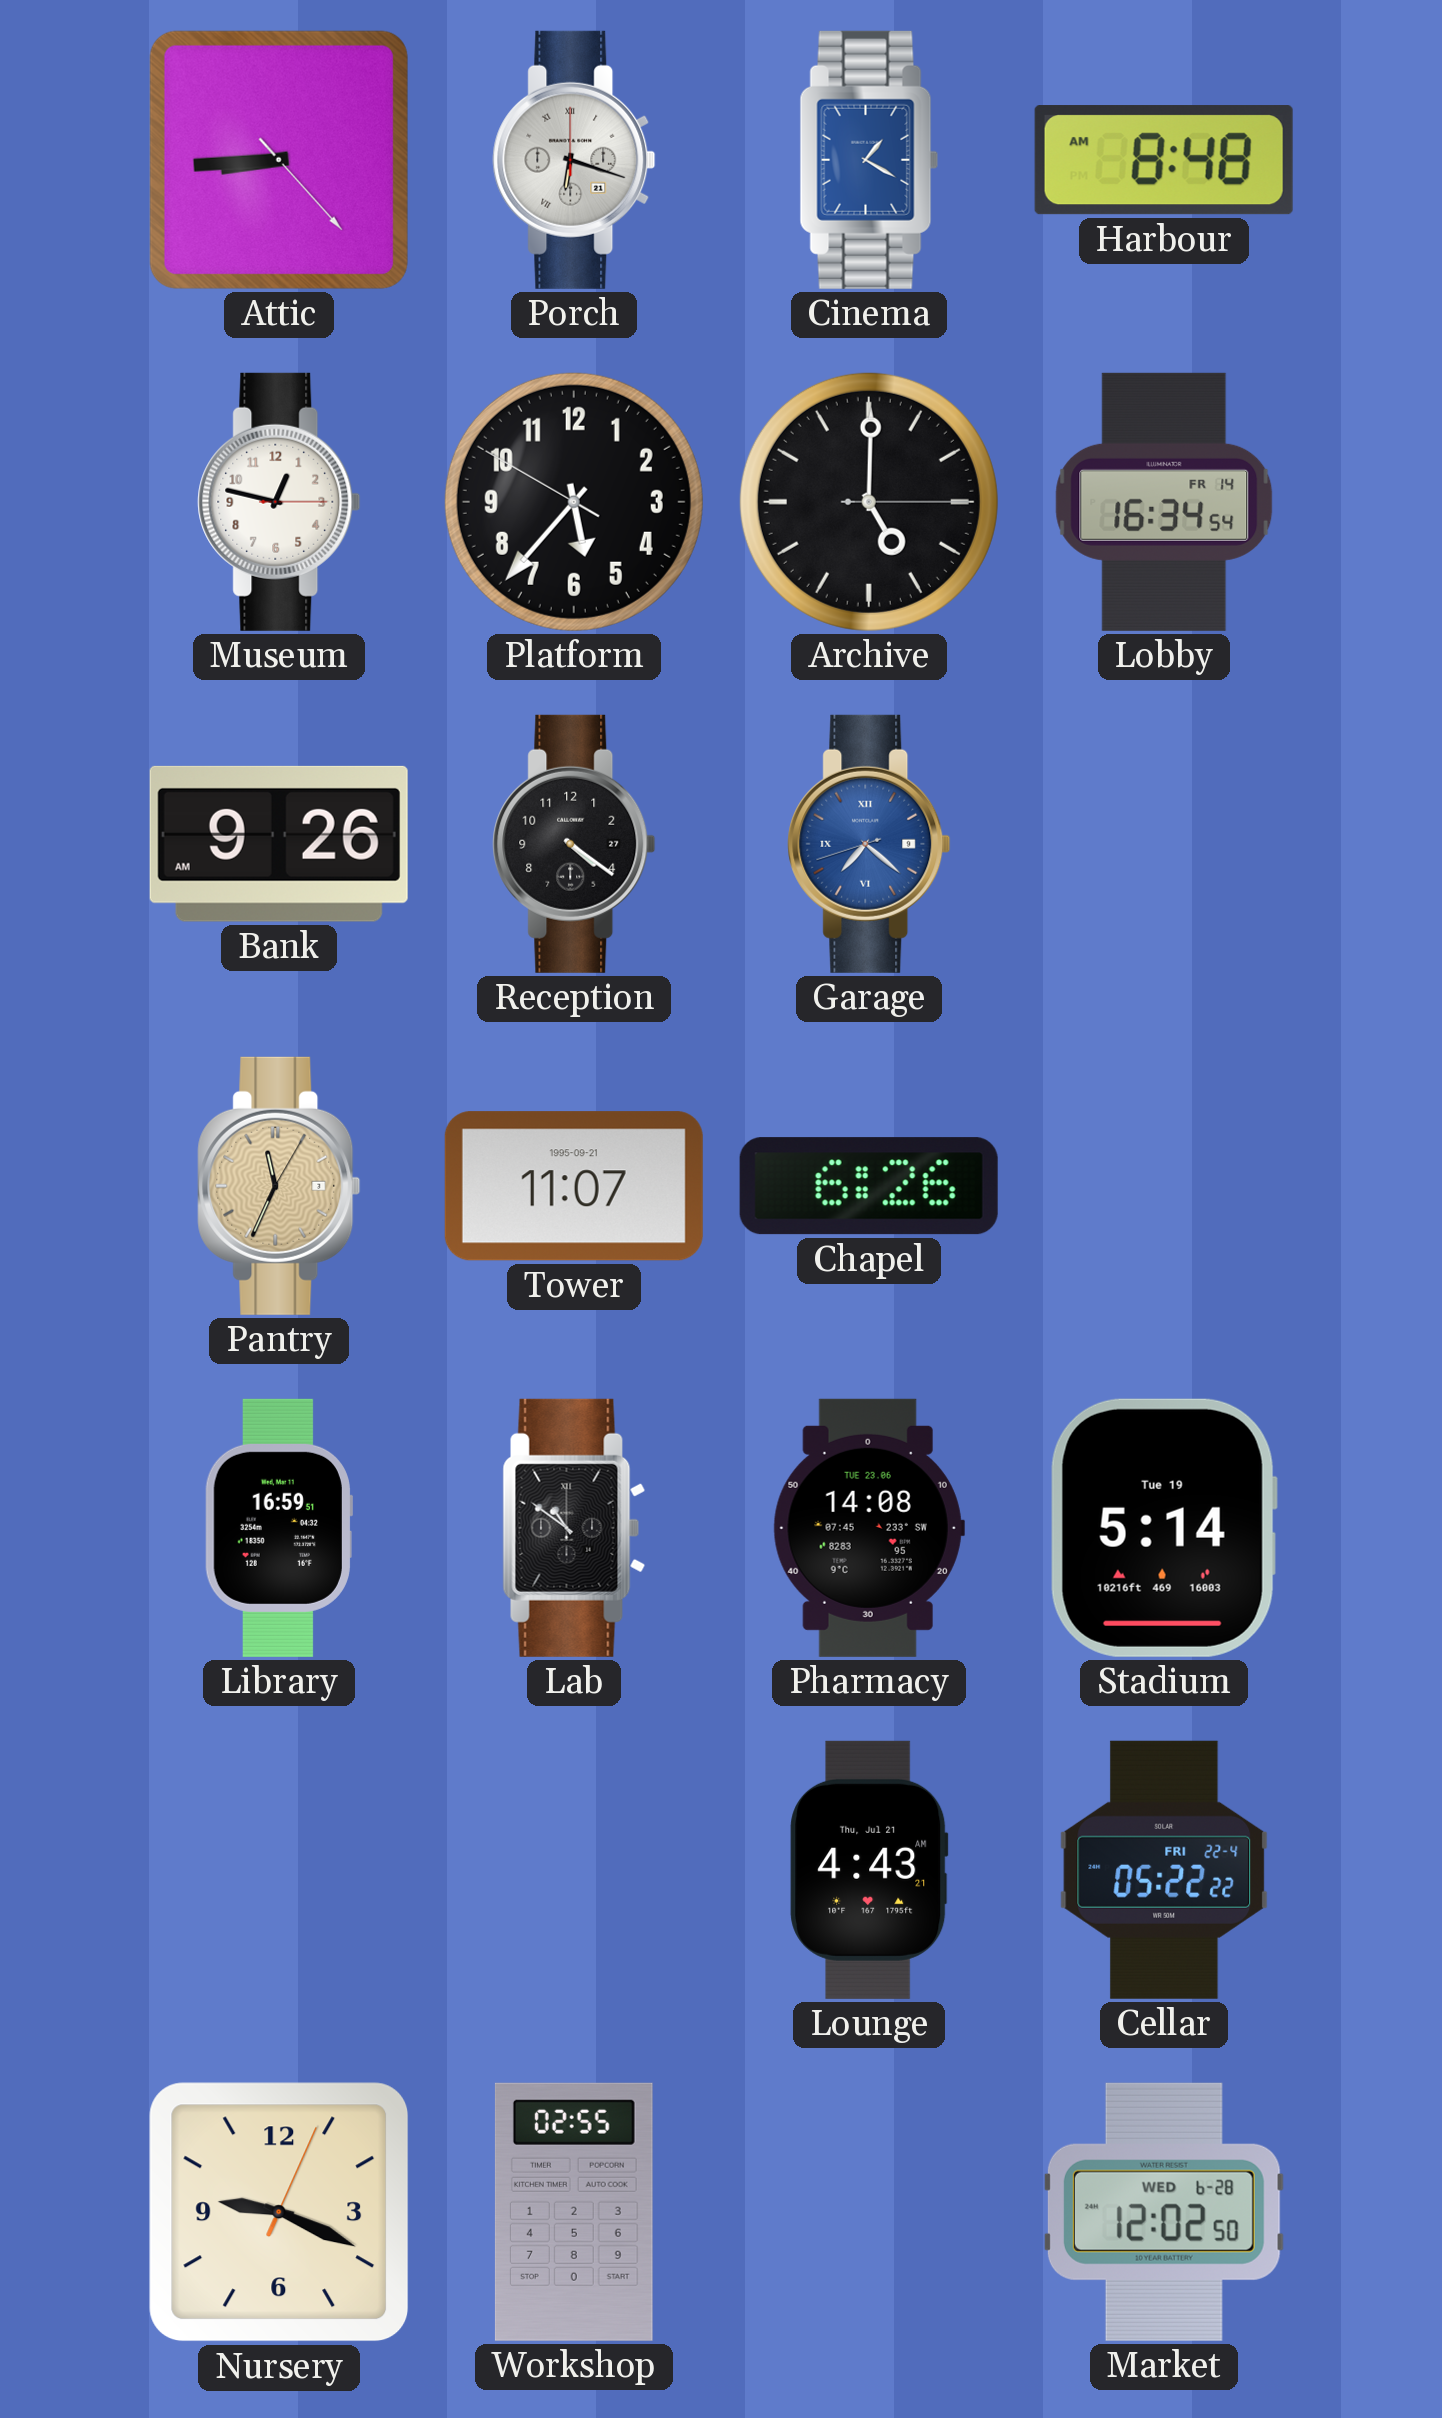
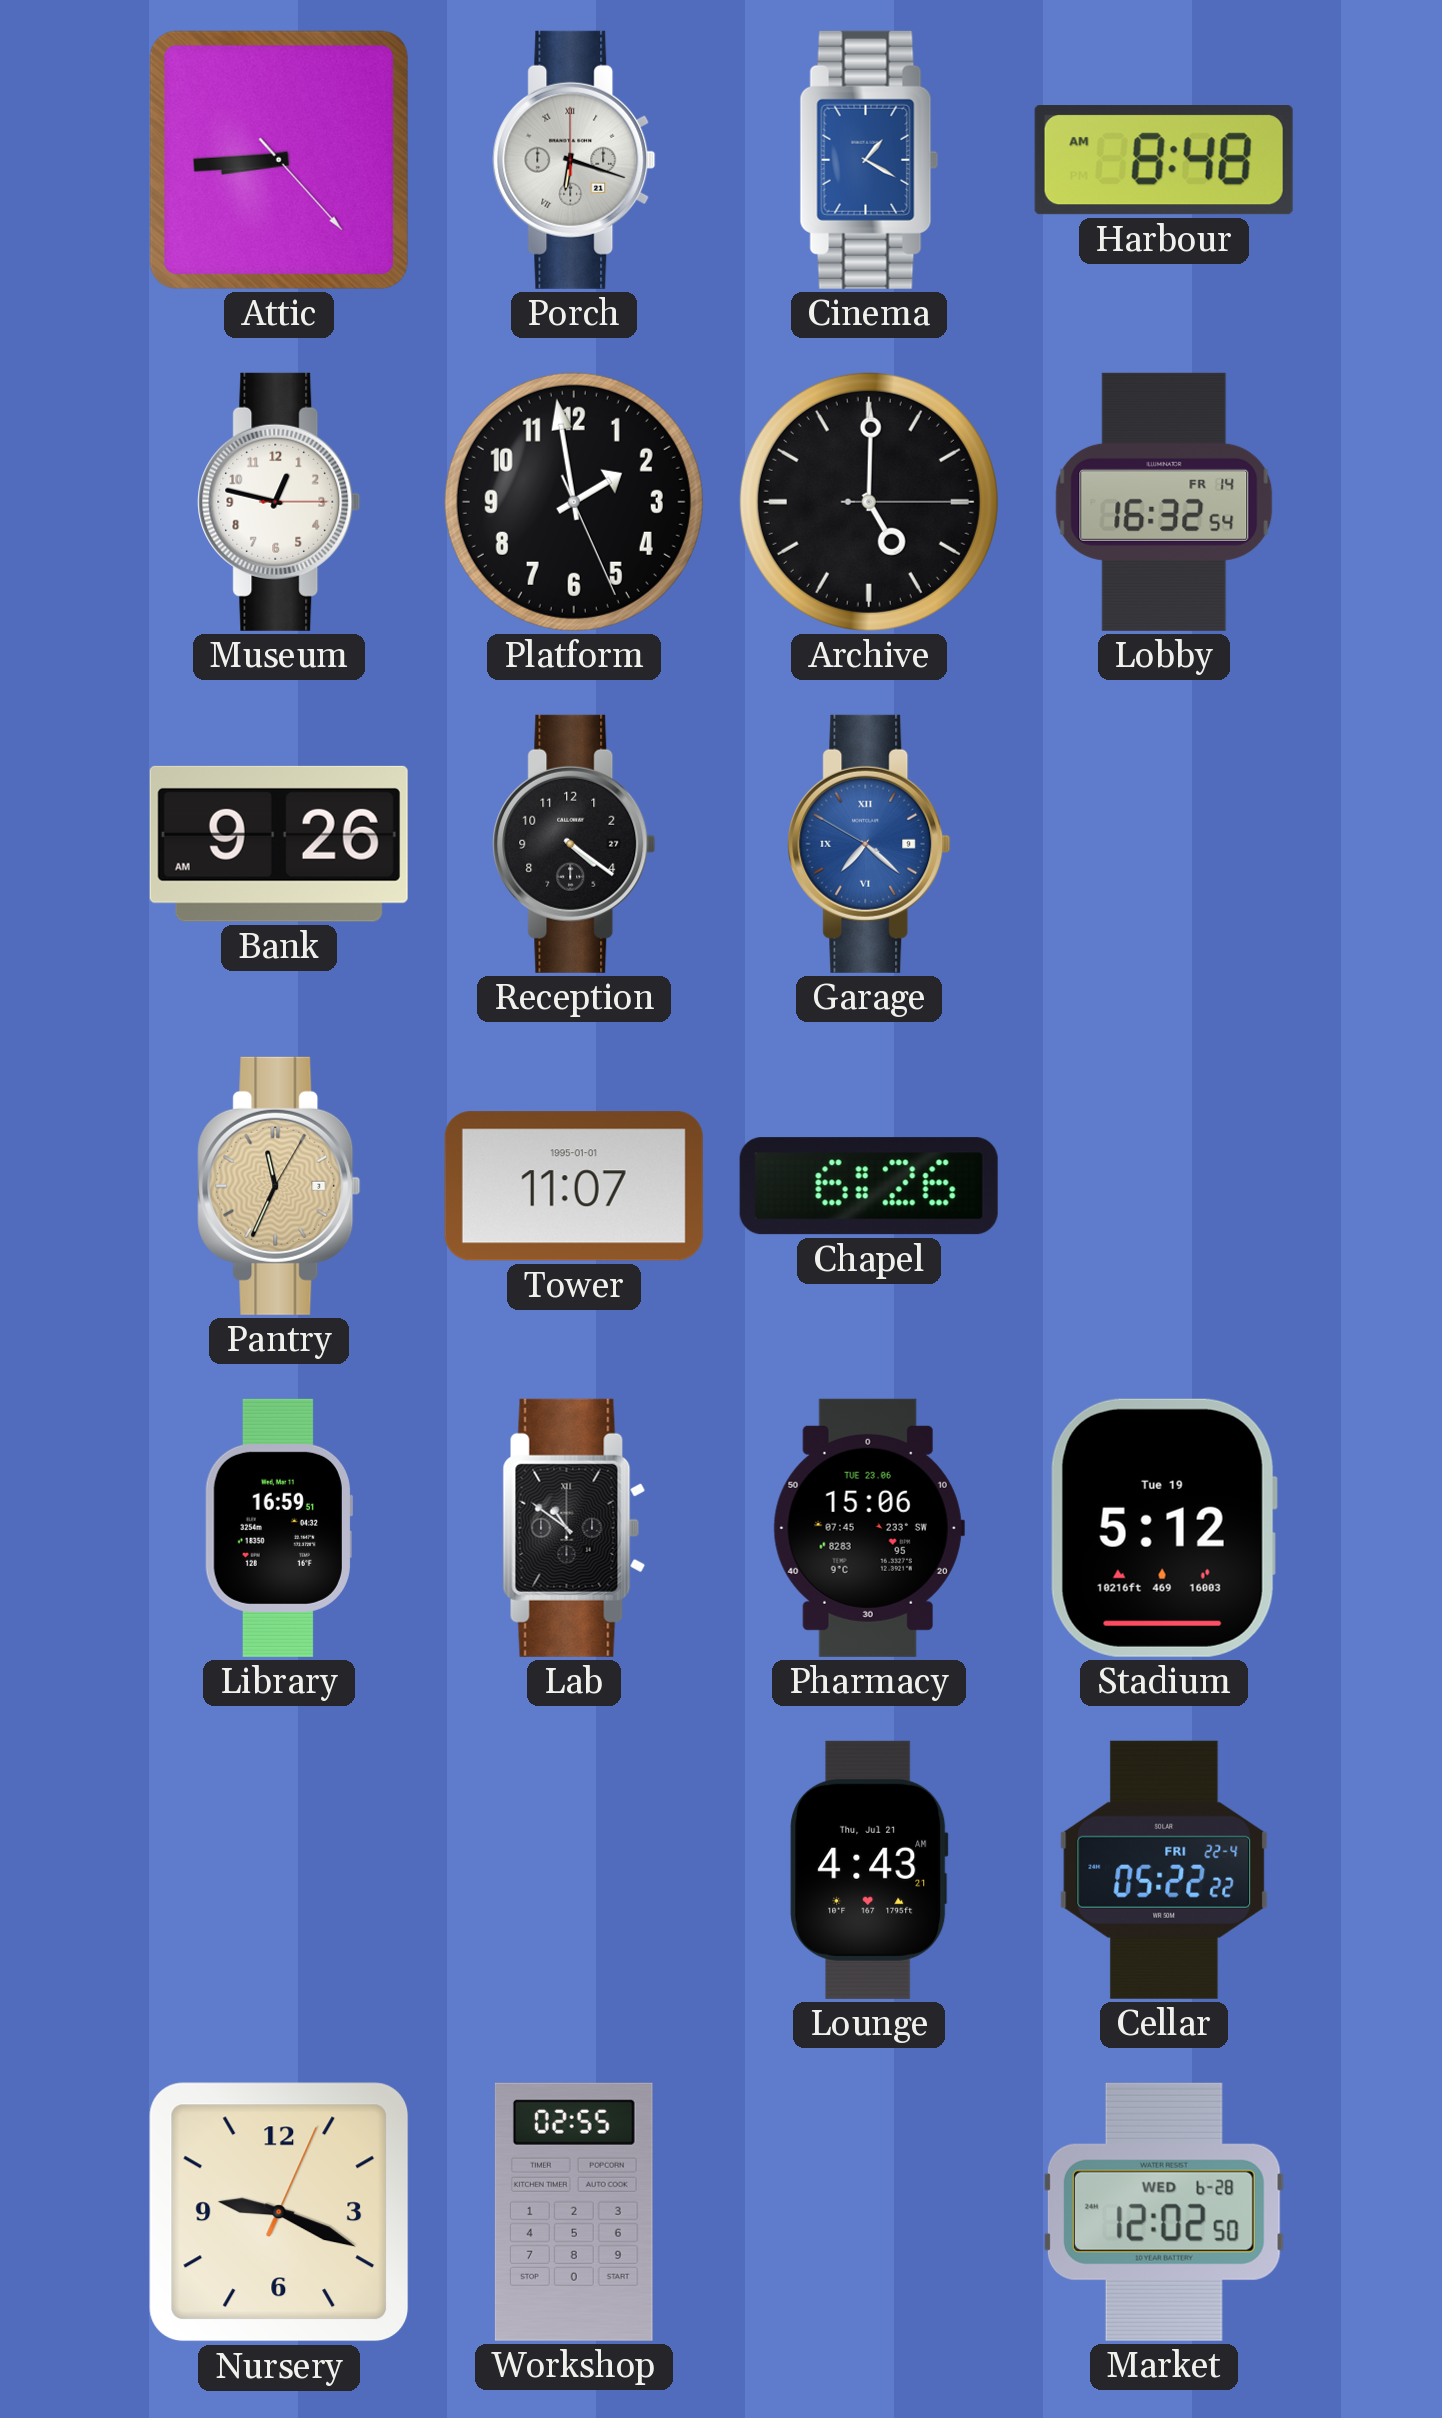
Platform: 5:36 -> 1:58 (574, 502)
Lobby: 16:34 -> 16:32 (1164, 502)
Garage: 7:21:42 -> 7:21:50 (869, 844)
Tower date: 1995-09-21 -> 1995-01-01 (574, 1186)
Pharmacy: 14:08 -> 15:06 (869, 1528)
Stadium: 5:14 -> 5:12 (1164, 1528)
